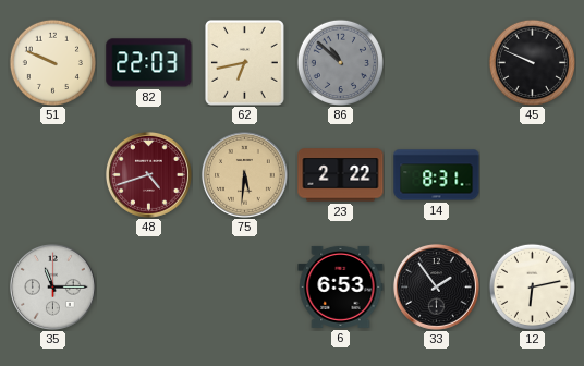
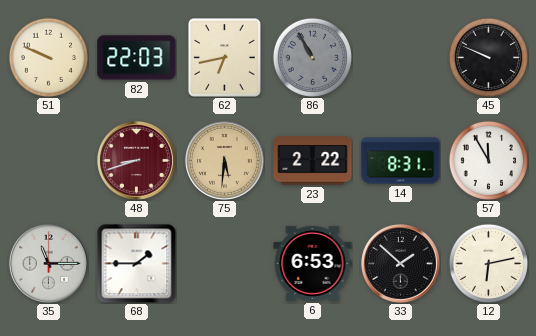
86: 10:52 -> 10:55 (312, 57)
48: 4:42 -> 8:42 (136, 160)
57: none -> 11:55 (488, 160)
68: none -> 1:45 (136, 263)
33: 1:54 -> 1:52 (400, 263)
